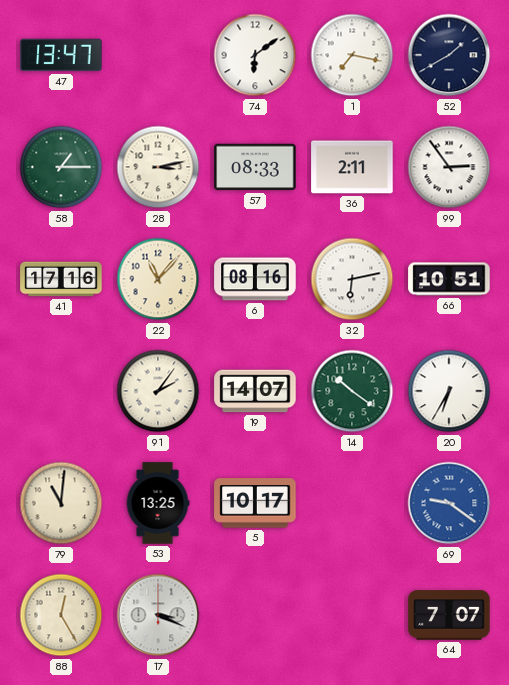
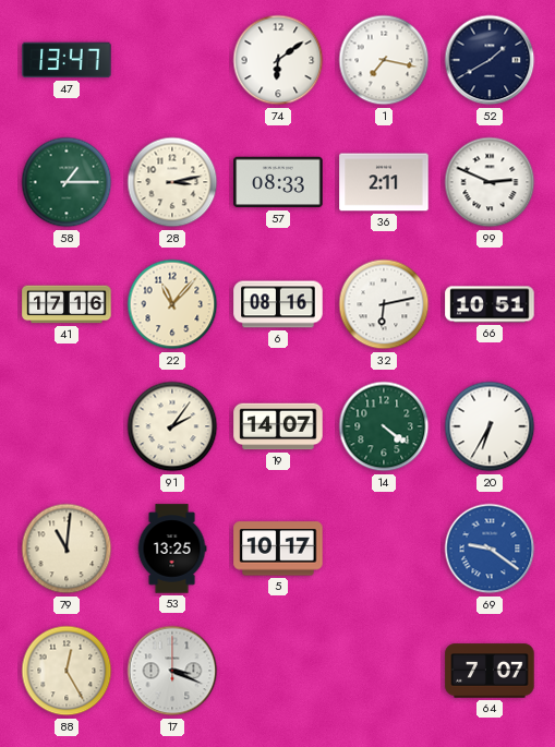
99: 2:54 -> 2:49 (490, 182)
14: 10:21 -> 4:21 (384, 426)
